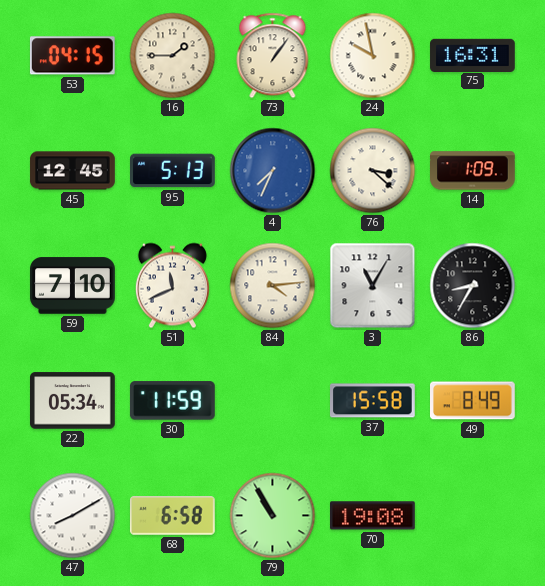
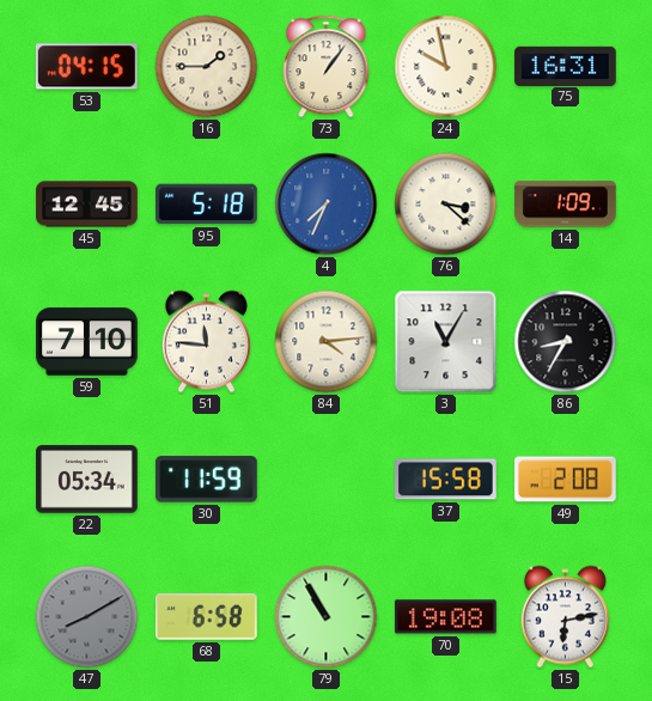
95: 5:13 -> 5:18 (207, 205)
51: 11:41 -> 11:46 (206, 342)
49: 8:49 -> 2:08 (566, 480)
47 dial: white -> grey (87, 617)
15: none -> 6:13 (565, 617)
